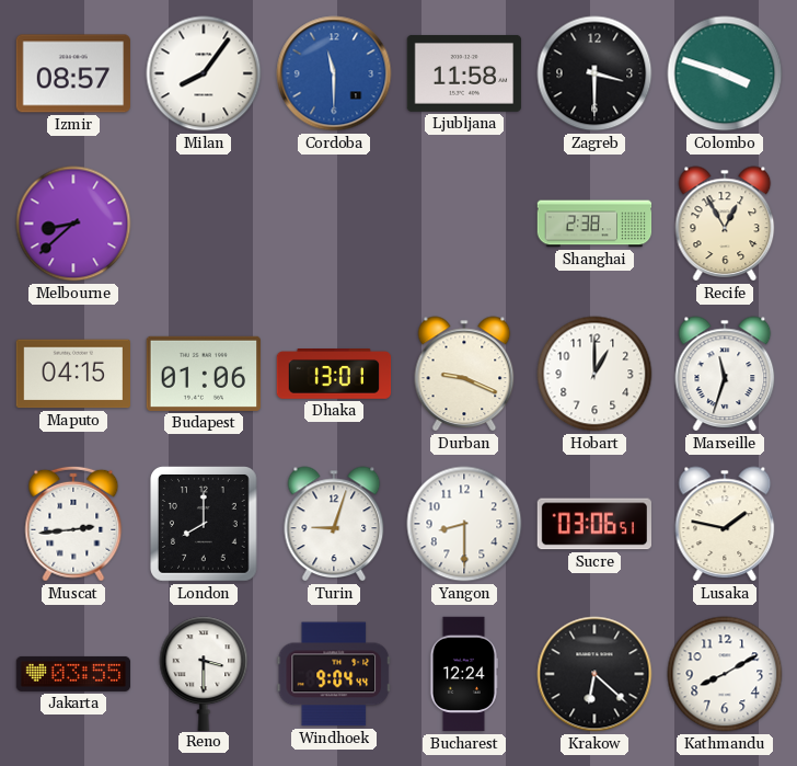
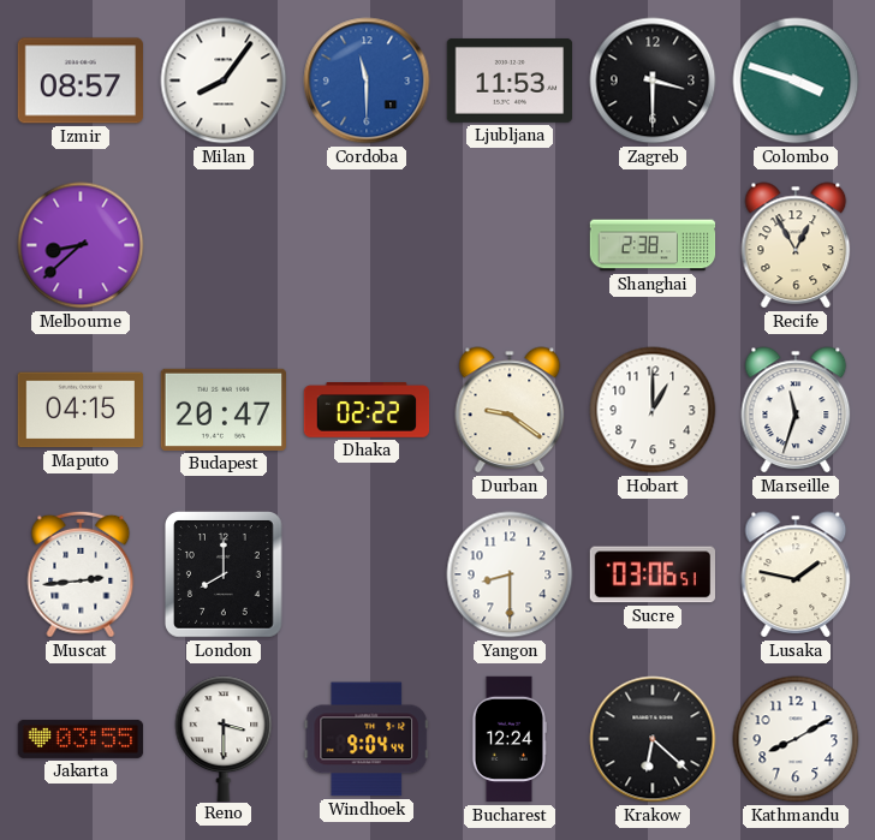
Ljubljana: 11:58 -> 11:53 (510, 81)
Budapest: 01:06 -> 20:47 (222, 410)
Dhaka: 13:01 -> 02:22 (367, 411)
Durban: 9:19 -> 9:21 (510, 410)
Turin: 9:03 -> none (334, 524)
